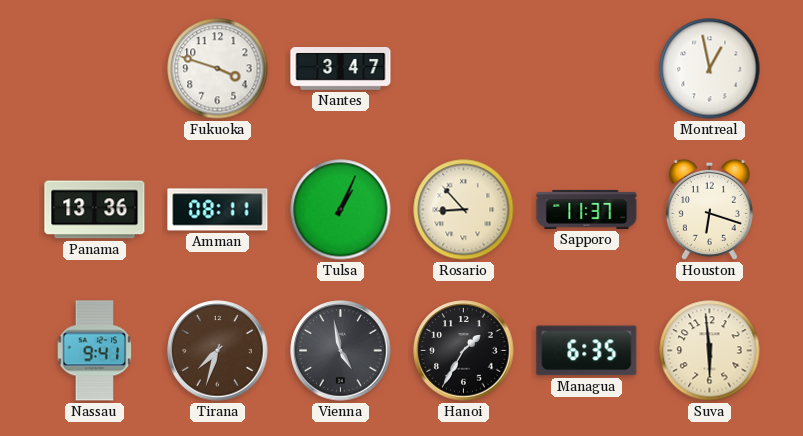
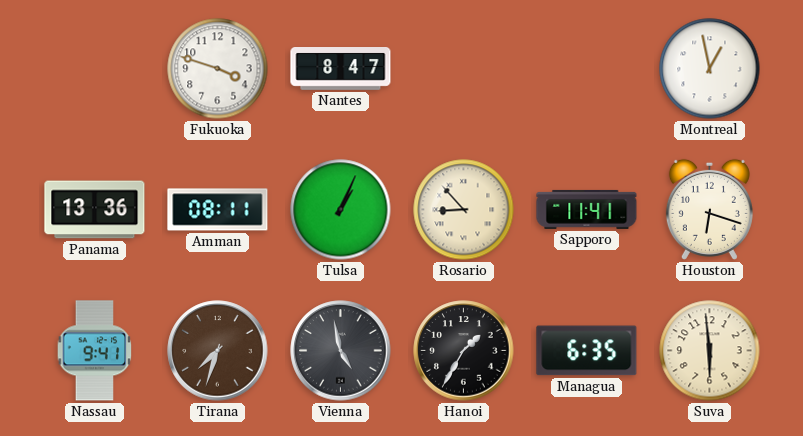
Nantes: 3:47 -> 8:47 (341, 69)
Sapporo: 11:37 -> 11:41 (587, 209)
